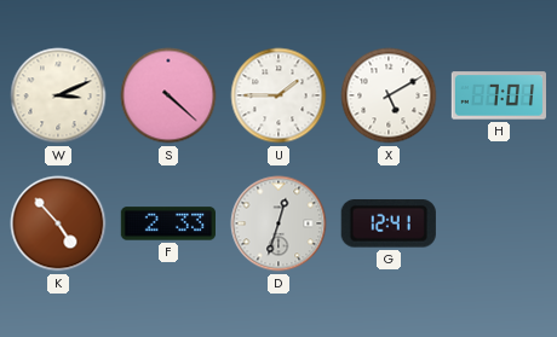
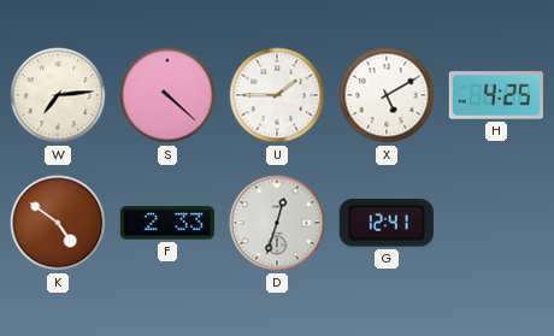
W: 3:11 -> 7:14 (58, 95)
H: 7:01 -> 4:25 (495, 95)
K: 4:53 -> 4:51 (58, 223)
